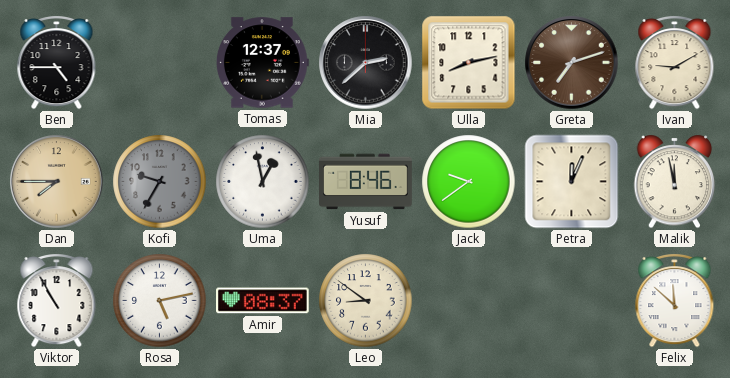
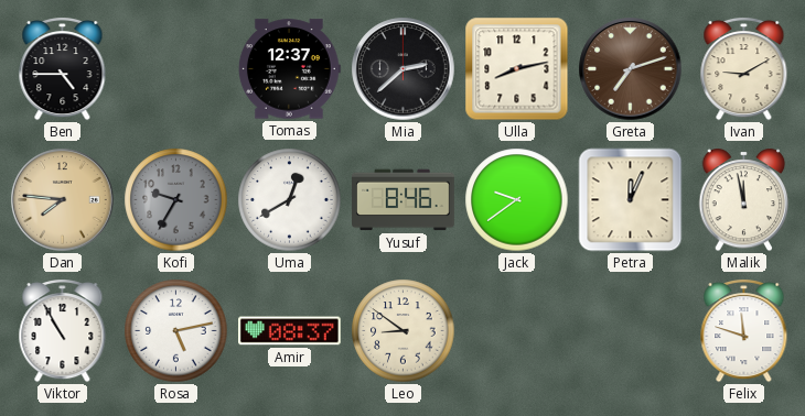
Dan: 7:45 -> 7:46 (63, 200)
Uma: 12:58 -> 12:40 (290, 200)
Felix: 11:52 -> 11:48 (744, 331)
